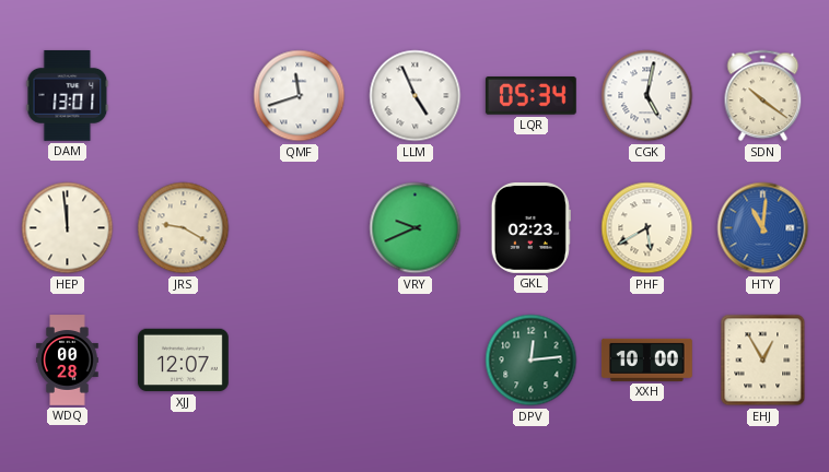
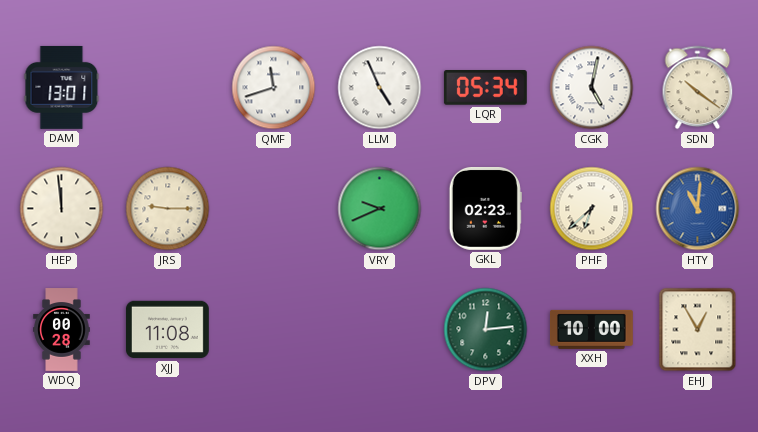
JRS: 9:20 -> 9:15 (168, 209)
PHF: 5:40 -> 6:38 (592, 209)
XJJ: 12:07 -> 11:08 (167, 330)
